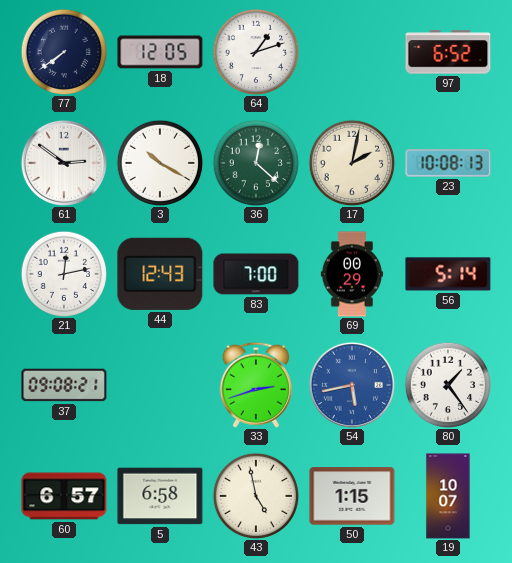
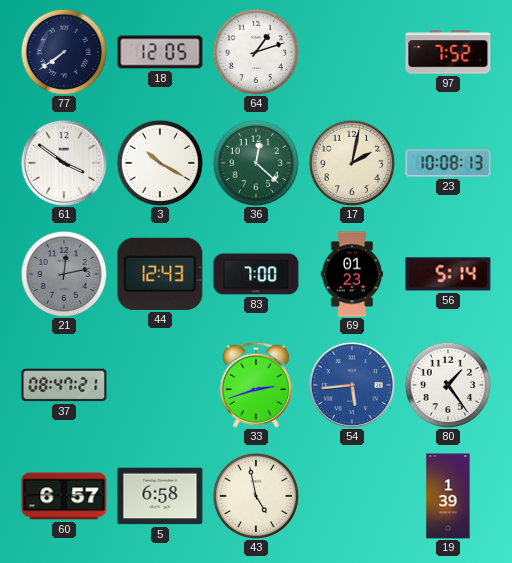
97: 6:52 -> 7:52 (448, 52)
61: 2:51 -> 3:51 (64, 163)
21 dial: white -> grey (64, 274)
69: 00:29 -> 01:23 (351, 274)
37: 09:08 -> 08:47 (64, 385)
54: 5:43 -> 5:44 (352, 385)
50: 1:15 -> none (352, 496)
19: 10:07 -> 1:39 (448, 496)
